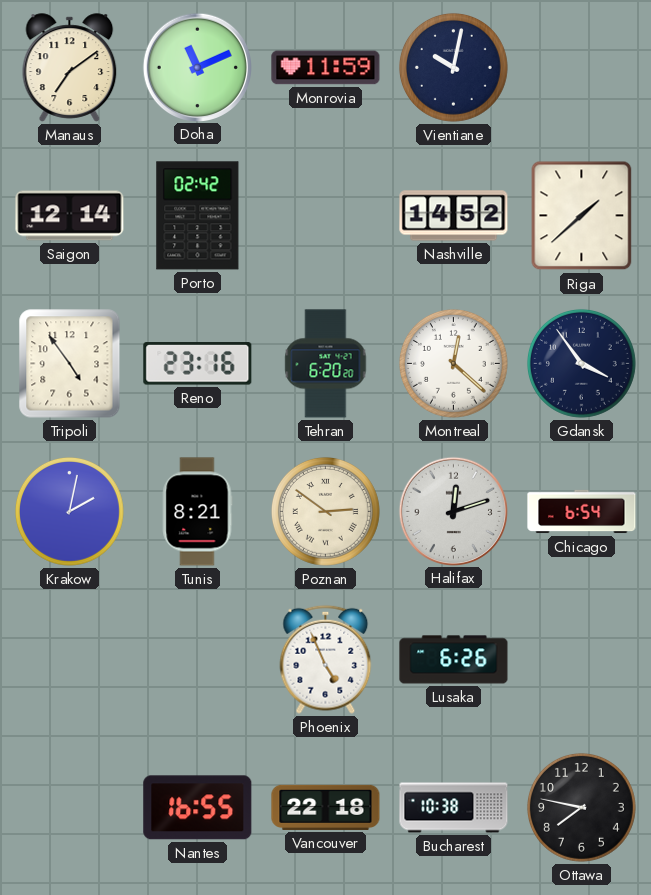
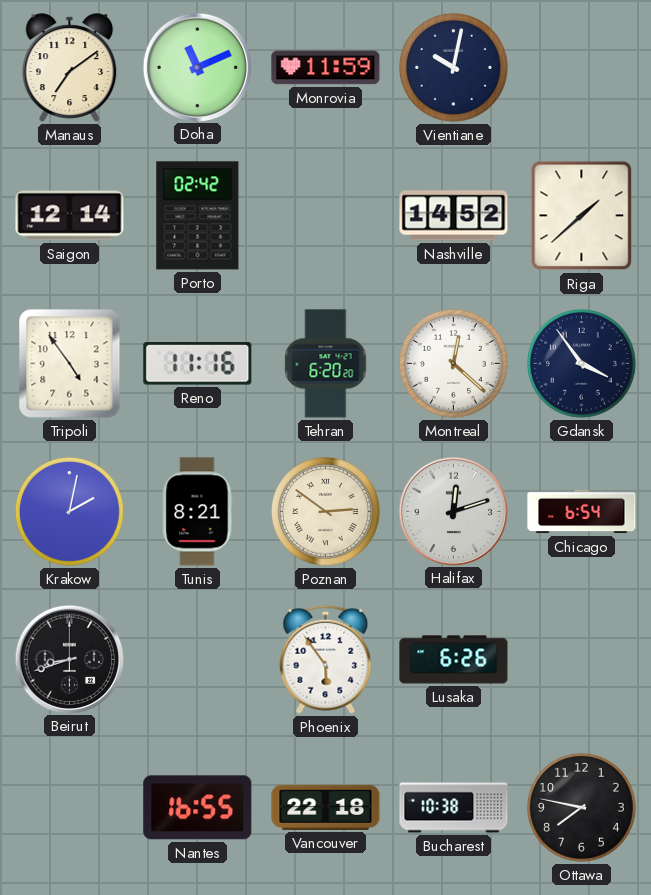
Reno: 23:16 -> 11:16 (198, 364)
Beirut: none -> 8:42 (69, 659)
Phoenix: 4:56 -> 5:54 (326, 659)
